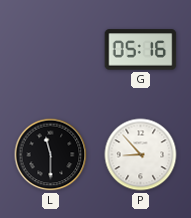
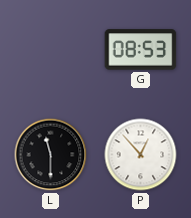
G: 05:16 -> 08:53 (141, 50)
P: 8:53 -> 12:53 (141, 155)
